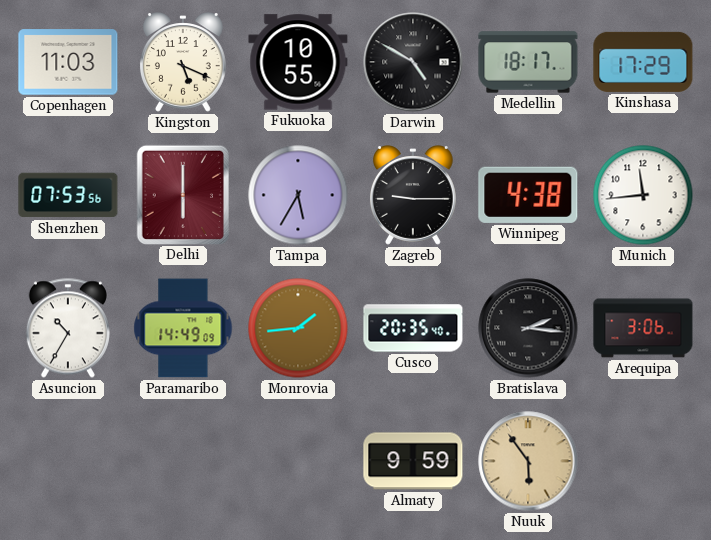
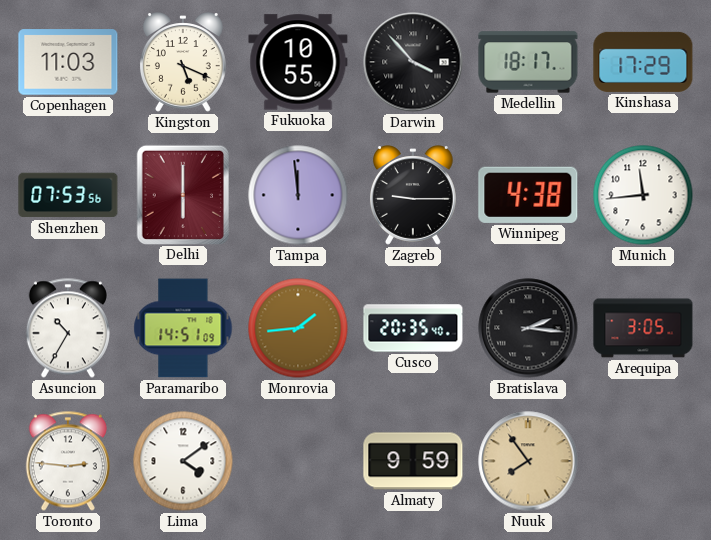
Darwin: 4:50 -> 3:53 (413, 62)
Tampa: 5:35 -> 11:59 (298, 195)
Paramaribo: 14:49 -> 14:51 (183, 328)
Arequipa: 3:06 -> 3:05 (643, 328)
Toronto: none -> 2:46 (68, 461)
Lima: none -> 4:09 (183, 461)
Nuuk: 5:54 -> 7:54 (528, 461)
